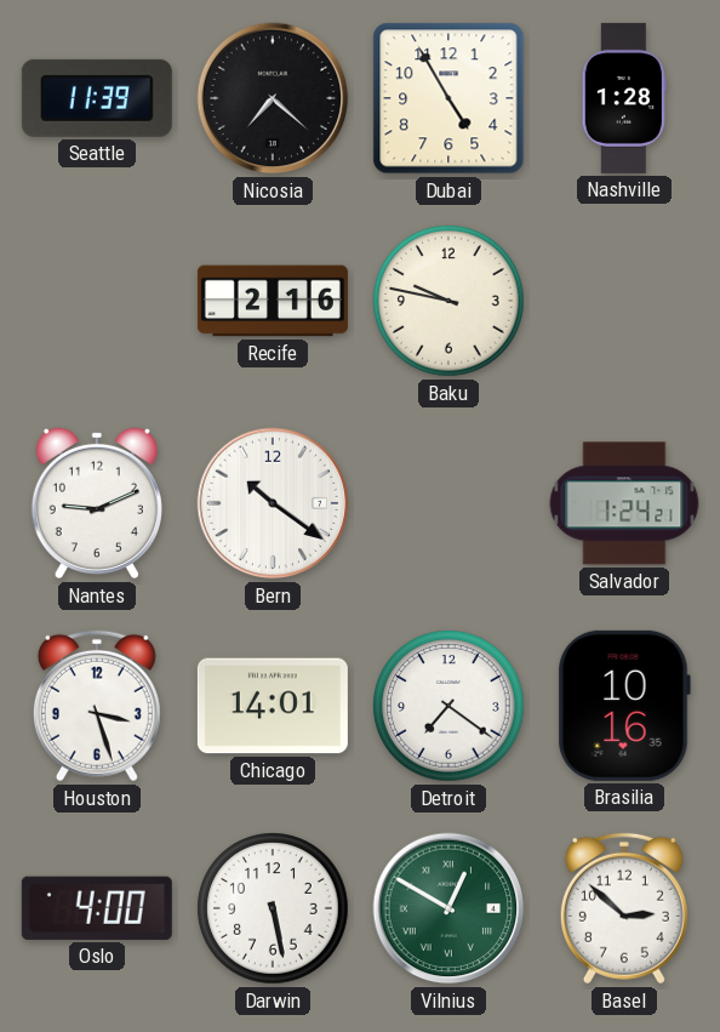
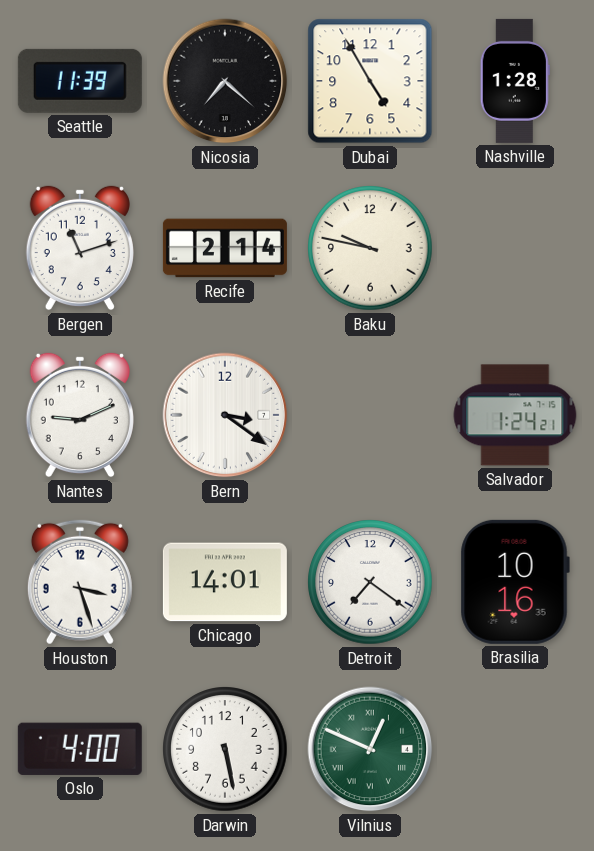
Bergen: none -> 11:12 (80, 248)
Recife: 2:16 -> 2:14 (225, 248)
Bern: 10:21 -> 3:21 (225, 415)
Vilnius: 12:50 -> 12:49 (370, 749)
Basel: 2:52 -> none (624, 908)
